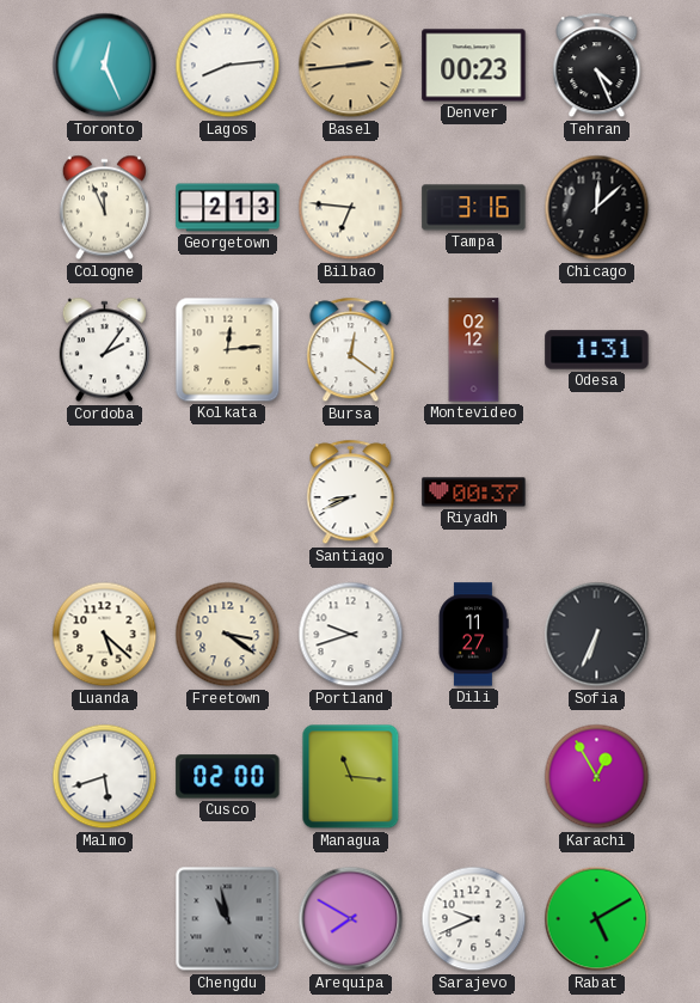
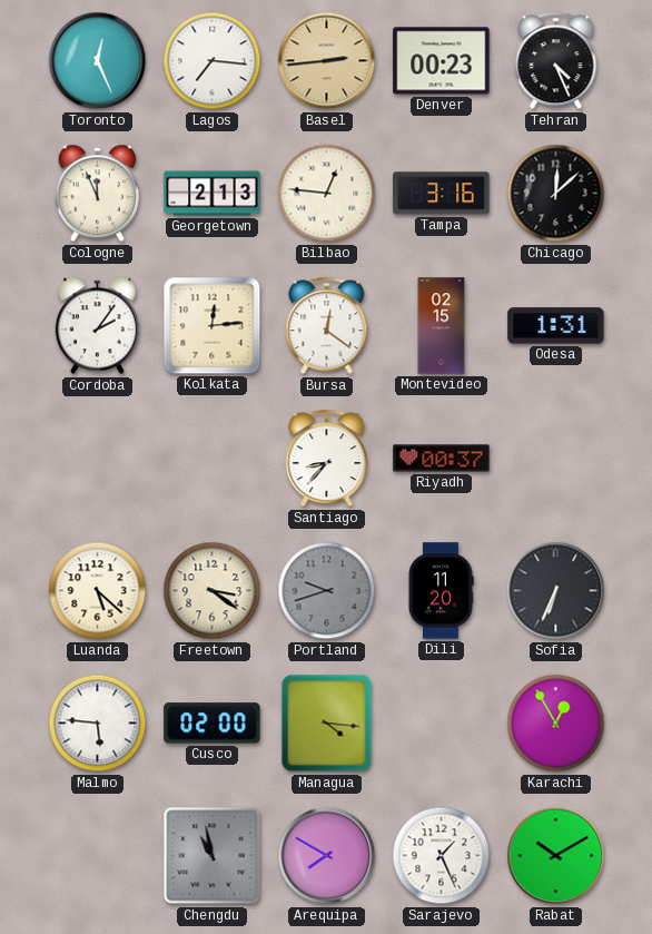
Lagos: 8:14 -> 7:16 (213, 61)
Bilbao: 6:46 -> 12:46 (327, 194)
Montevideo: 02:12 -> 02:15 (442, 326)
Santiago: 8:41 -> 8:37 (327, 459)
Portland dial: white -> grey (327, 591)
Dili: 11:27 -> 11:20 (441, 591)
Malmo: 5:42 -> 5:46 (98, 724)
Managua: 11:16 -> 4:16 (327, 724)
Sarajevo: 9:41 -> 1:26 (442, 856)
Rabat: 5:10 -> 10:10 (556, 856)
